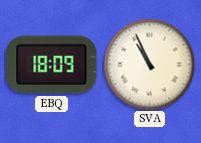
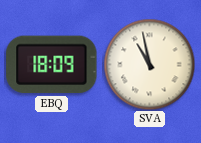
SVA: 10:56 -> 10:58 (149, 64)
